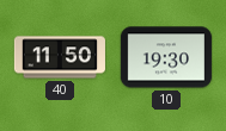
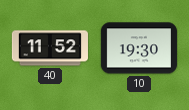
40: 11:50 -> 11:52 (49, 48)
